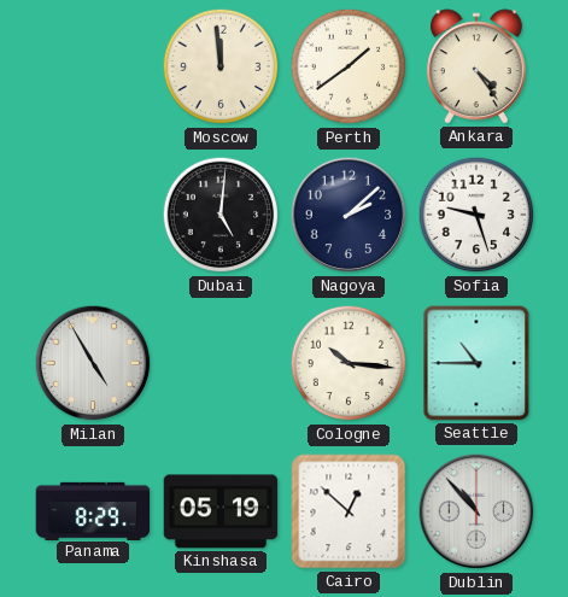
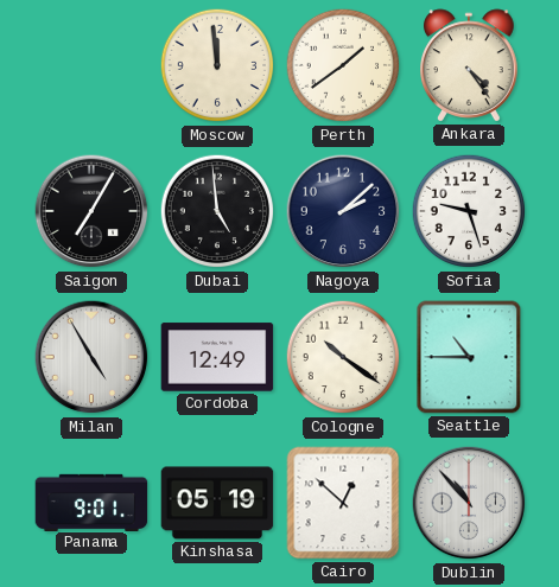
Saigon: none -> 7:05 (91, 211)
Dubai: 5:01 -> 4:59 (217, 211)
Cordoba: none -> 12:49 (217, 357)
Cologne: 10:16 -> 10:21 (343, 357)
Panama: 8:29 -> 9:01 (91, 502)
